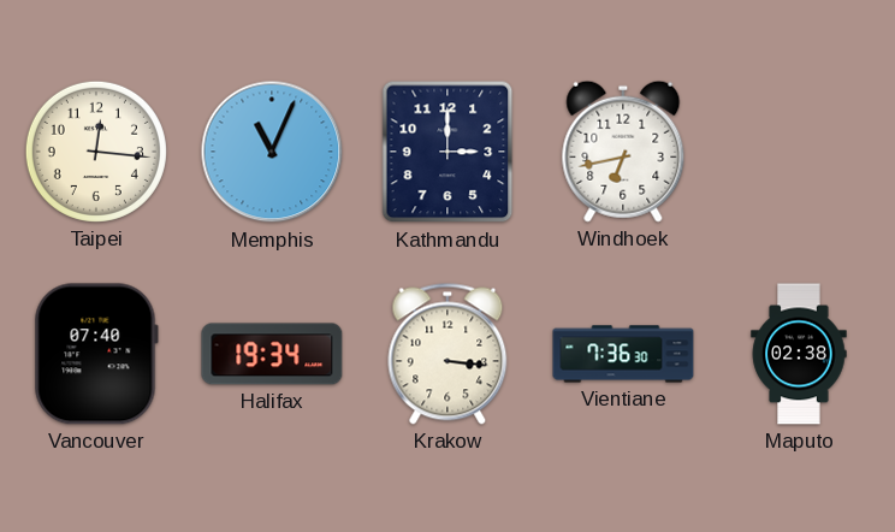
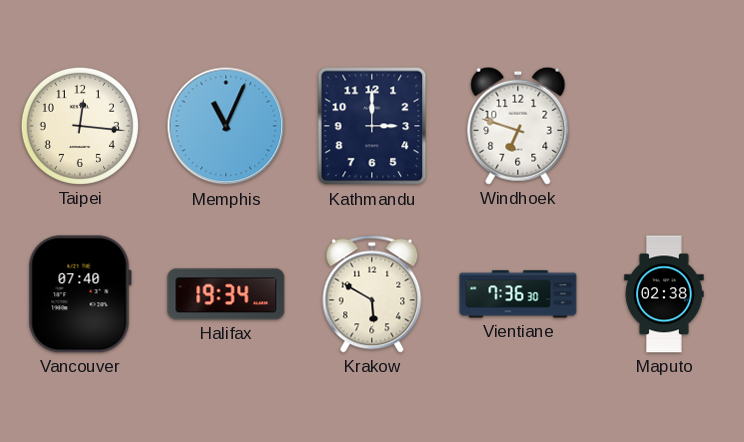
Windhoek: 6:43 -> 6:48 (518, 126)
Krakow: 3:16 -> 5:50 (372, 294)
